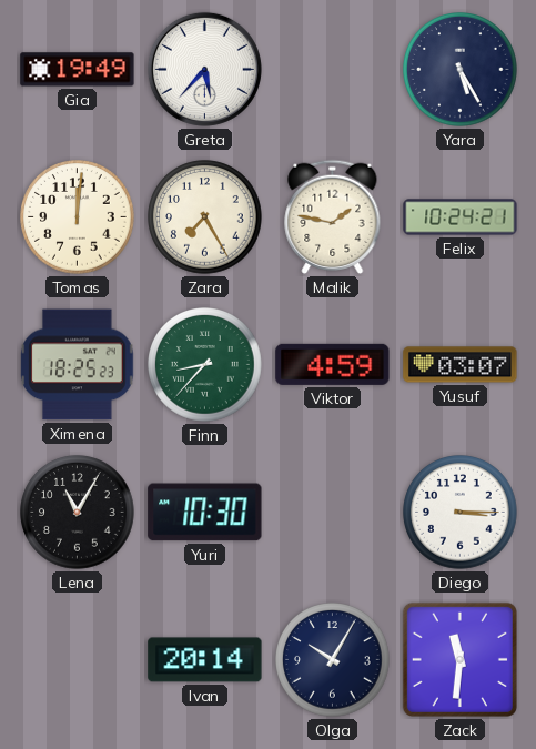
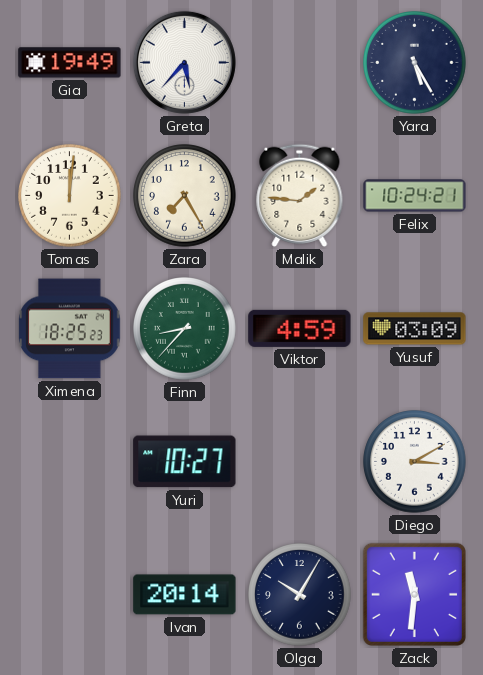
Malik: 1:47 -> 1:46 (300, 195)
Yusuf: 03:07 -> 03:09 (415, 329)
Lena: 11:05 -> none (78, 513)
Yuri: 10:30 -> 10:27 (185, 462)
Diego: 3:15 -> 3:10 (415, 462)
